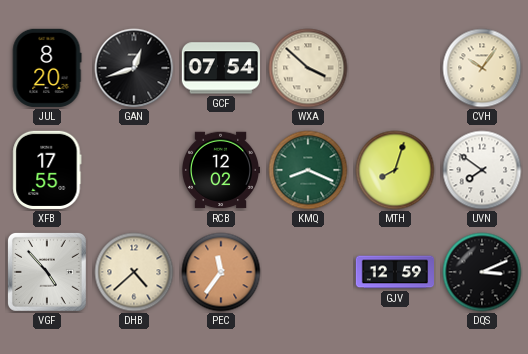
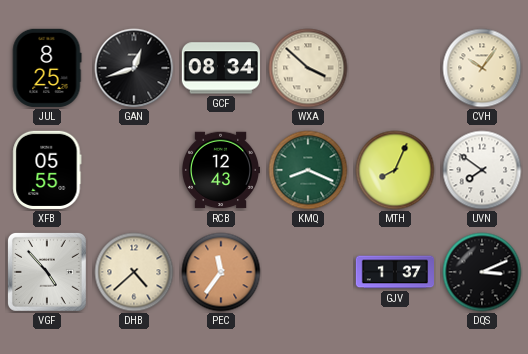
JUL: 8:20 -> 8:25 (47, 68)
GCF: 07:54 -> 08:34 (221, 68)
XFB: 17:55 -> 05:55 (47, 170)
RCB: 12:02 -> 12:43 (220, 170)
MTH: 8:03 -> 8:04 (395, 170)
GJV: 12:59 -> 1:37 (394, 272)
